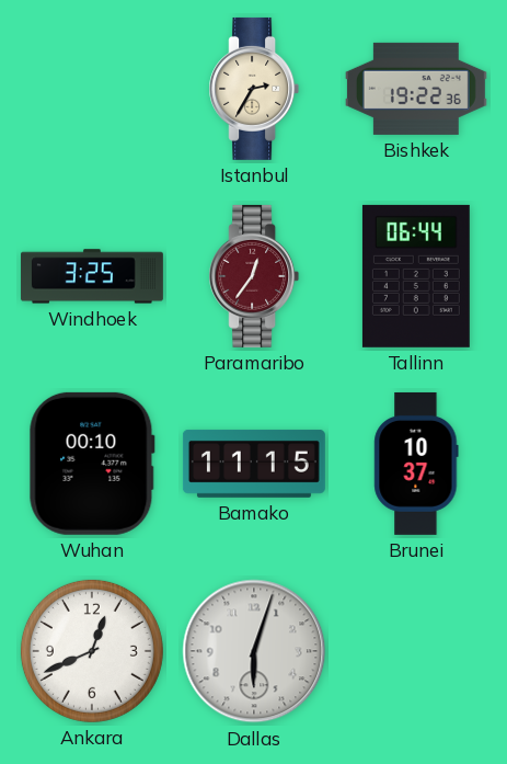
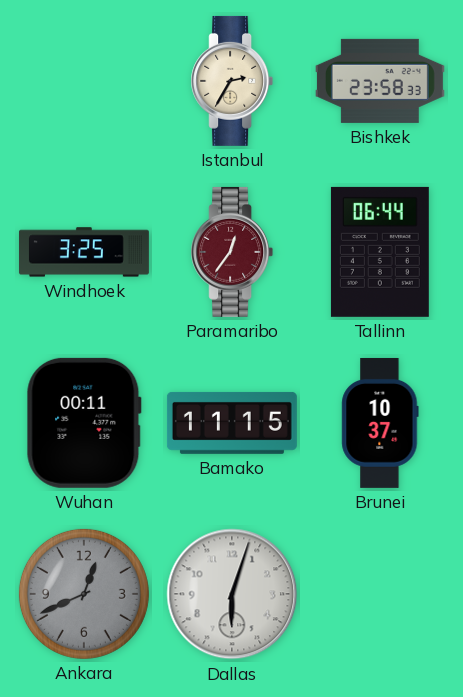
Bishkek: 19:22 -> 23:58 (380, 81)
Wuhan: 00:10 -> 00:11 (84, 423)
Ankara dial: white -> grey (84, 594)
